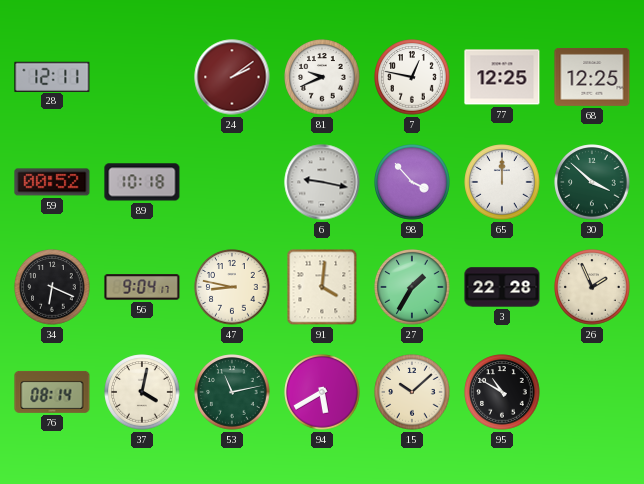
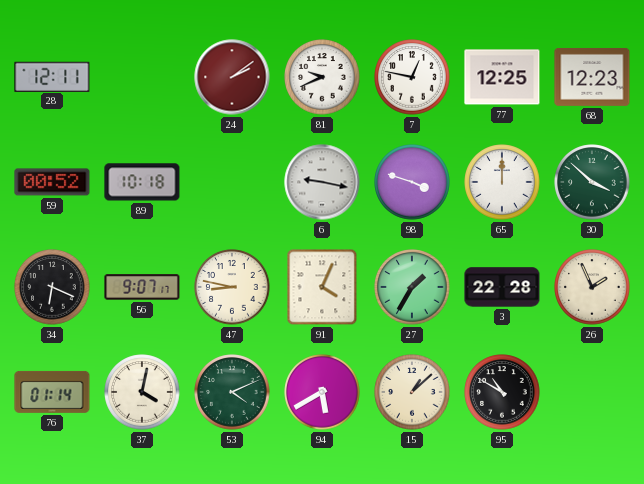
68: 12:25 -> 12:23 (592, 77)
98: 3:53 -> 3:48 (412, 182)
56: 9:04 -> 9:07 (142, 287)
91: 4:01 -> 4:04 (322, 287)
76: 08:14 -> 01:14 (52, 392)
53: 11:13 -> 4:11 (232, 392)
15: 10:08 -> 1:08 (412, 392)
